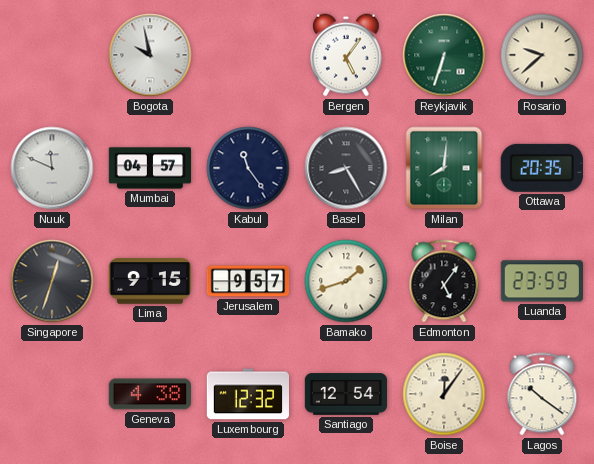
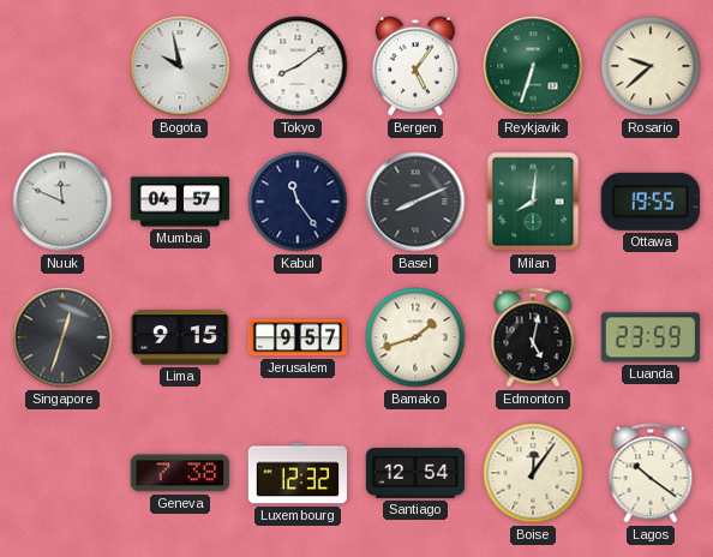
Tokyo: none -> 8:09 (298, 66)
Basel: 8:25 -> 8:11 (415, 202)
Ottawa: 20:35 -> 19:55 (651, 202)
Edmonton: 5:06 -> 5:02 (533, 337)
Geneva: 4:38 -> 7:38 (179, 473)
